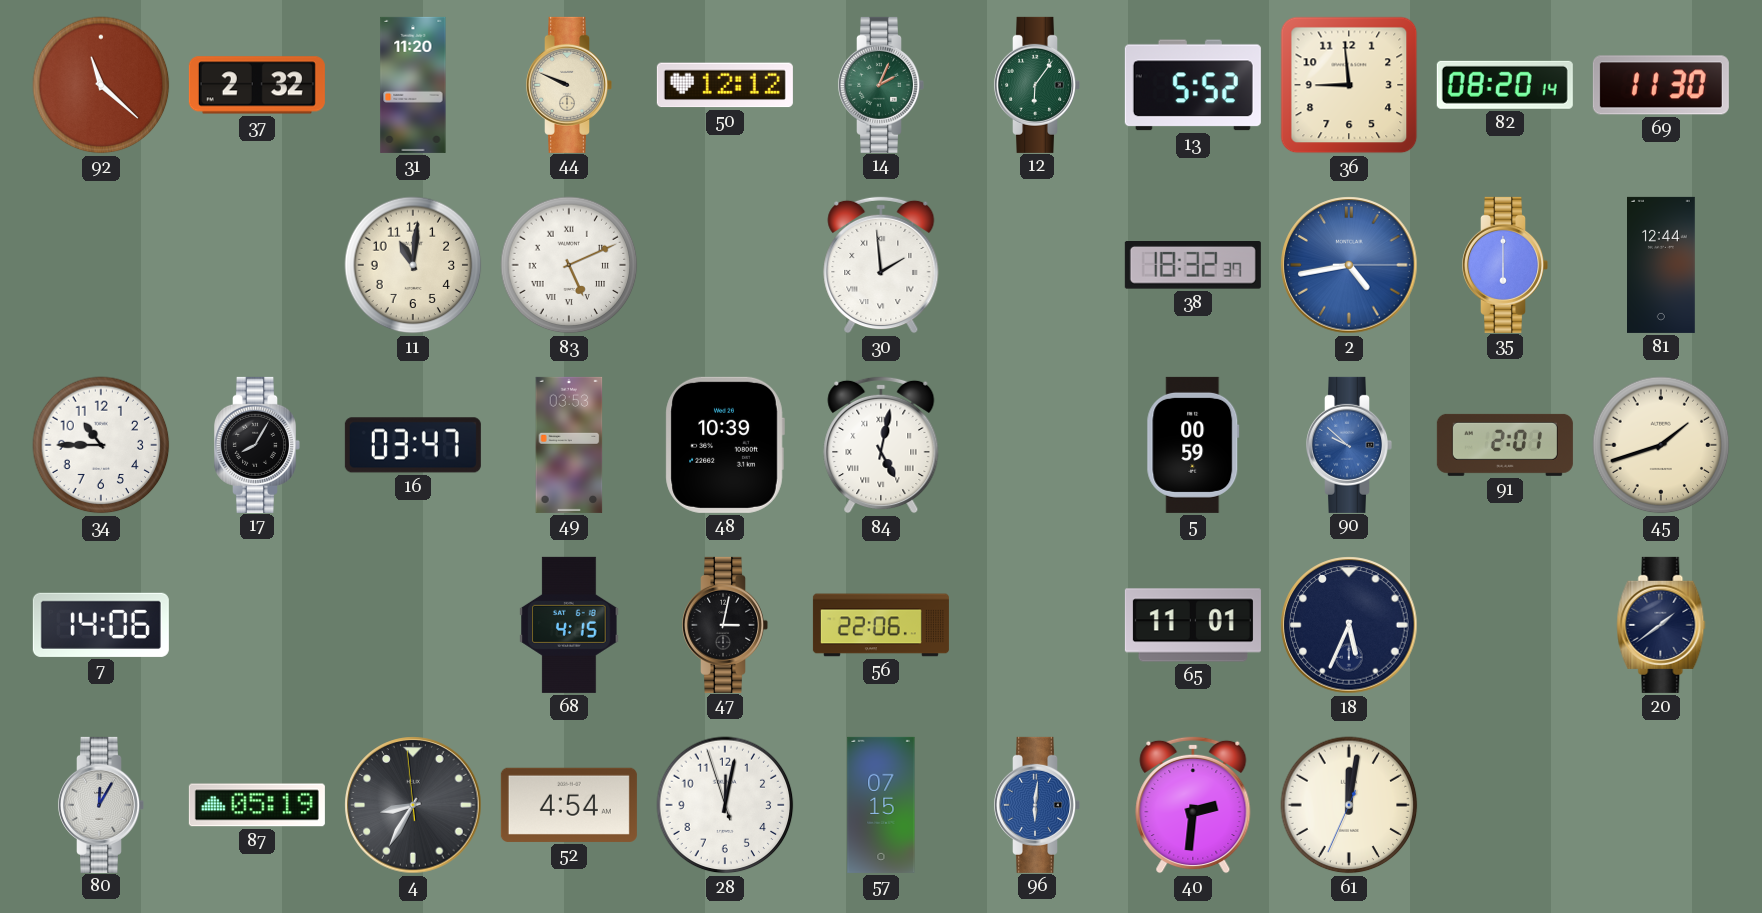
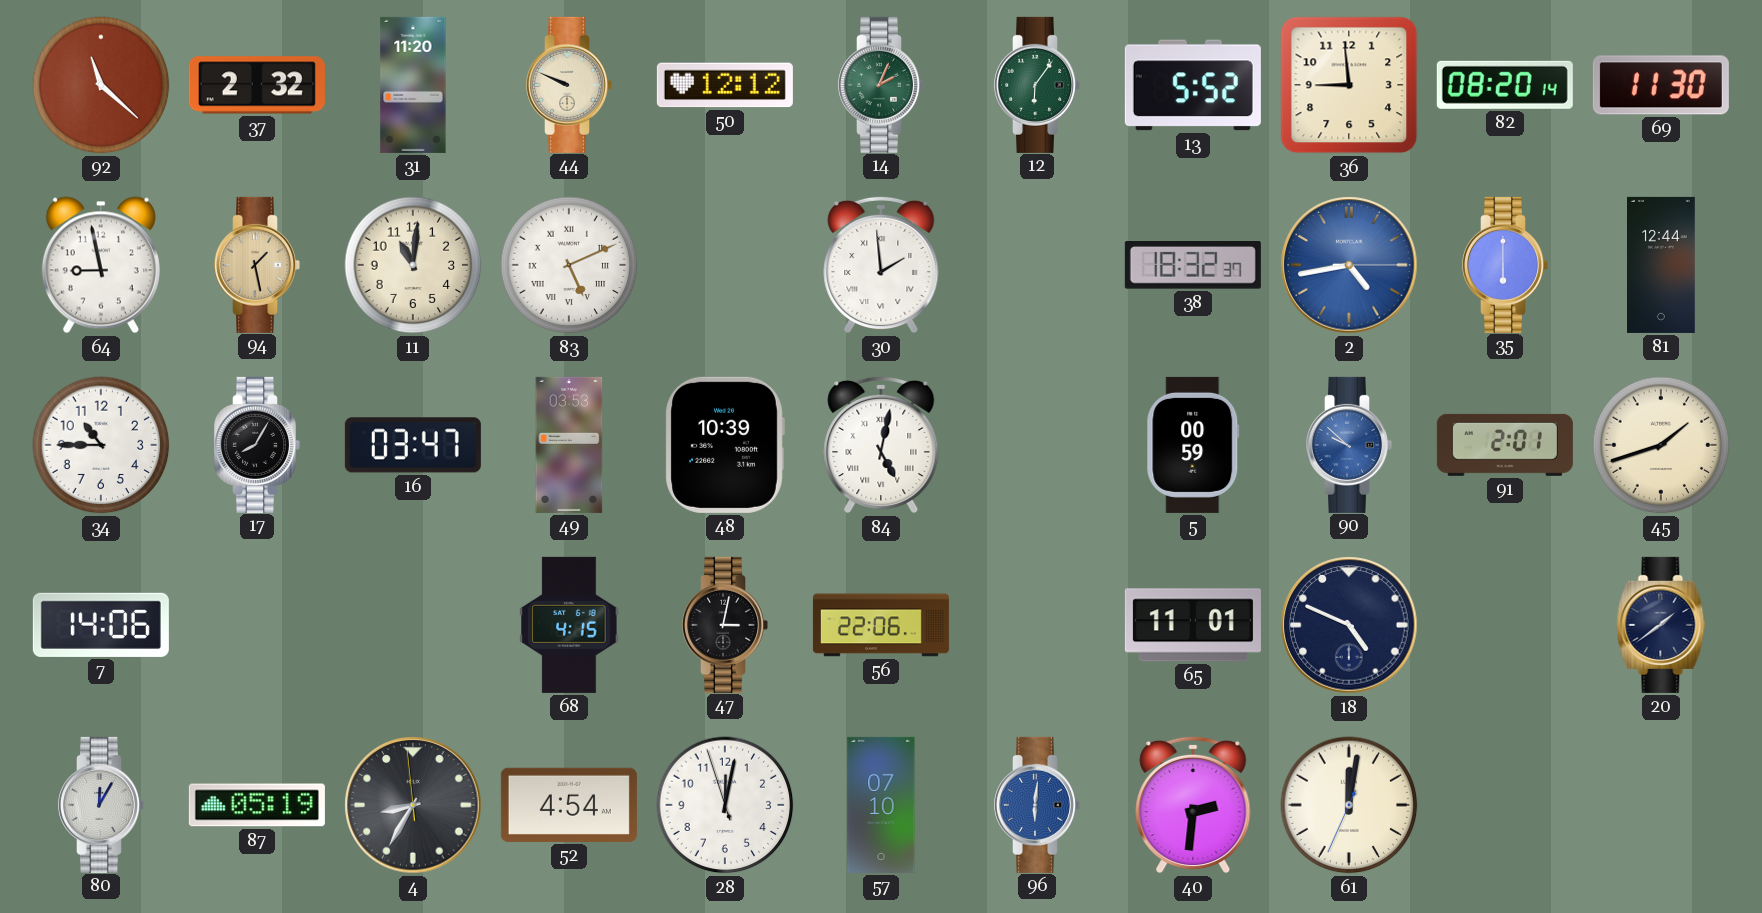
64: none -> 8:58 (101, 265)
94: none -> 1:28 (257, 265)
18: 5:34 -> 4:49 (1349, 625)
57: 07:15 -> 07:10 (881, 805)
